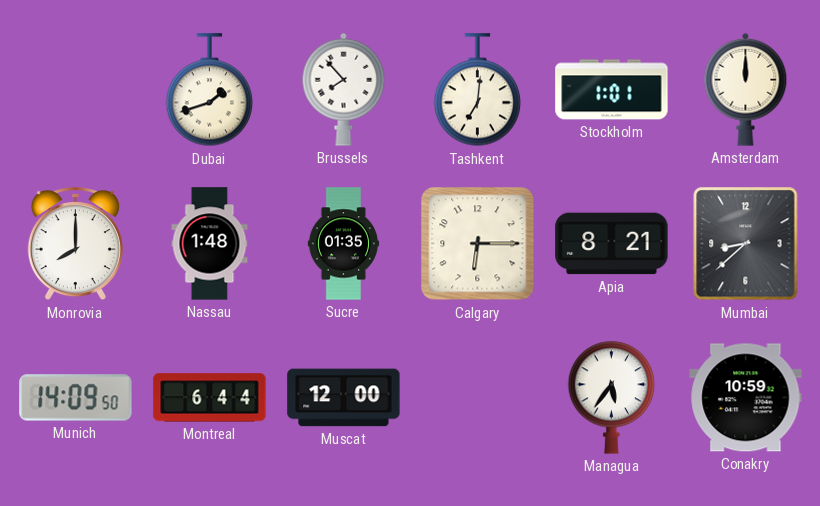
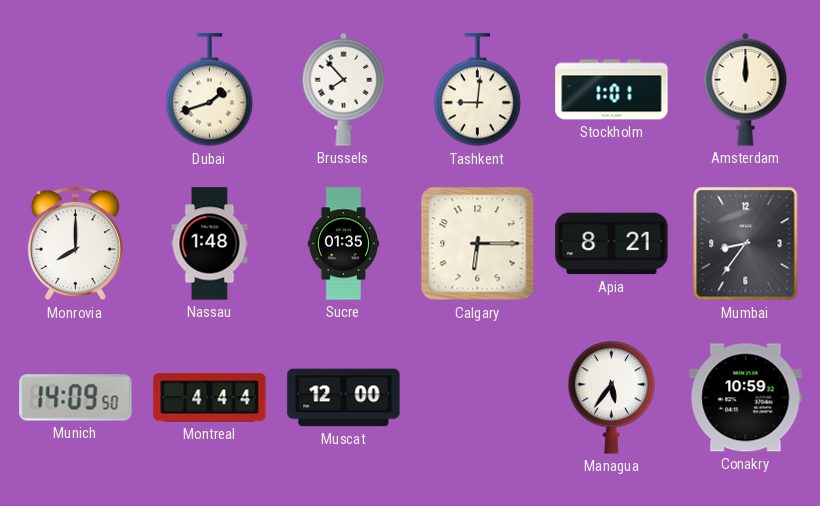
Tashkent: 7:01 -> 9:01 (478, 90)
Mumbai: 8:38 -> 8:36 (746, 244)
Montreal: 6:44 -> 4:44 (210, 398)
